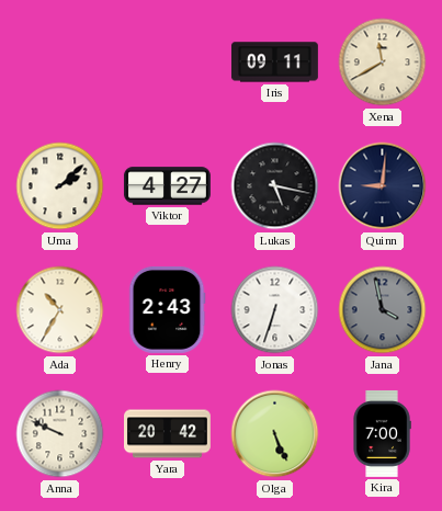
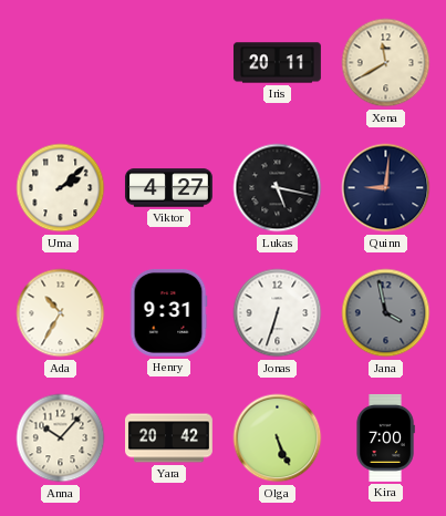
Iris: 09:11 -> 20:11 (277, 63)
Henry: 2:43 -> 9:31 (168, 312)
Anna: 9:49 -> 10:07 (61, 438)
